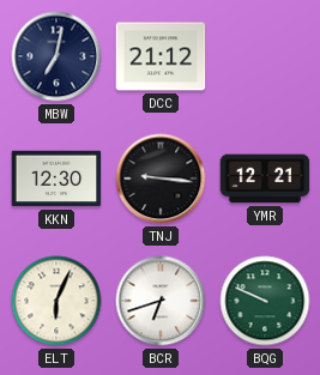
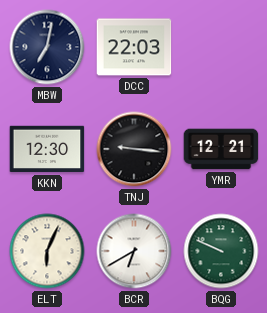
DCC: 21:12 -> 22:03 (134, 47)
BCR: 6:42 -> 6:40 (134, 251)
